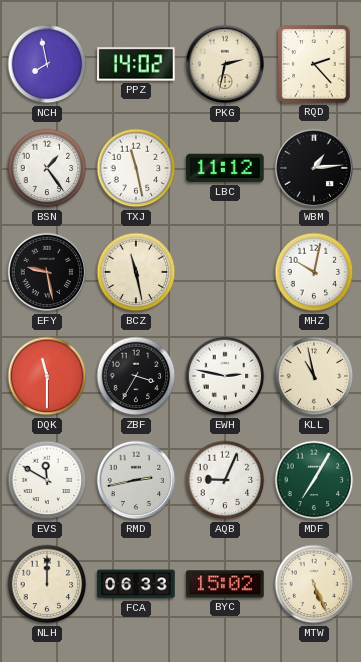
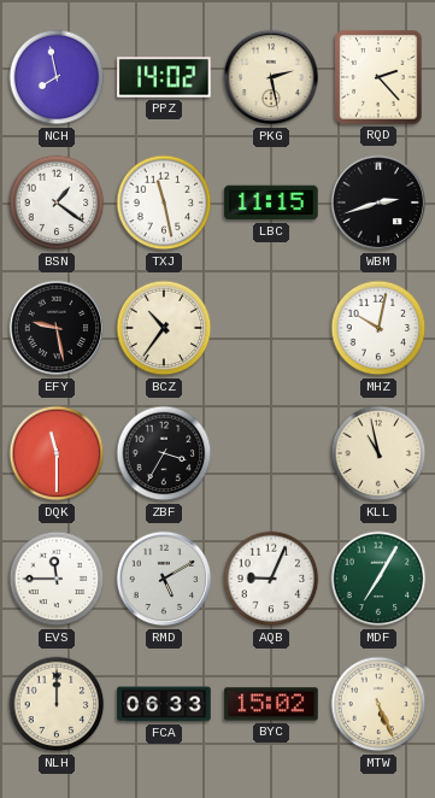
PKG: 2:32 -> 2:28 (271, 77)
BSN: 1:24 -> 1:21 (57, 203)
LBC: 11:12 -> 11:15 (271, 203)
WBM: 1:14 -> 2:42 (378, 203)
BCZ: 11:28 -> 10:36 (164, 328)
EWH: 2:47 -> none (225, 376)
EVS: 11:50 -> 11:45 (57, 579)
RMD: 2:43 -> 5:10 (164, 579)
